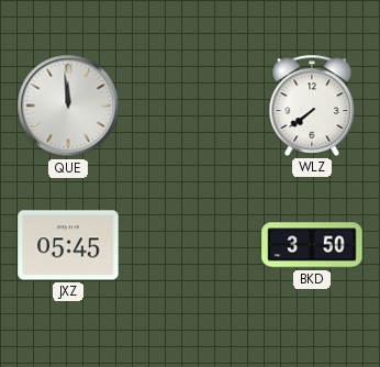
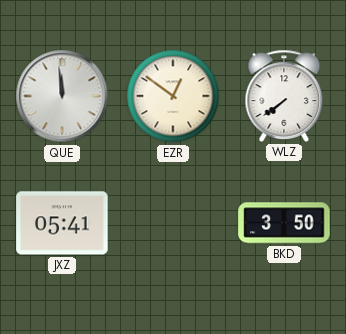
EZR: none -> 12:51 (173, 96)
JXZ: 05:45 -> 05:41 (62, 223)
